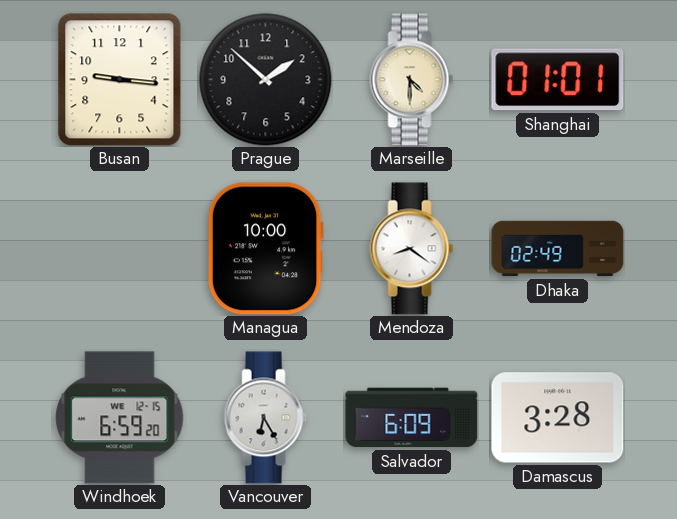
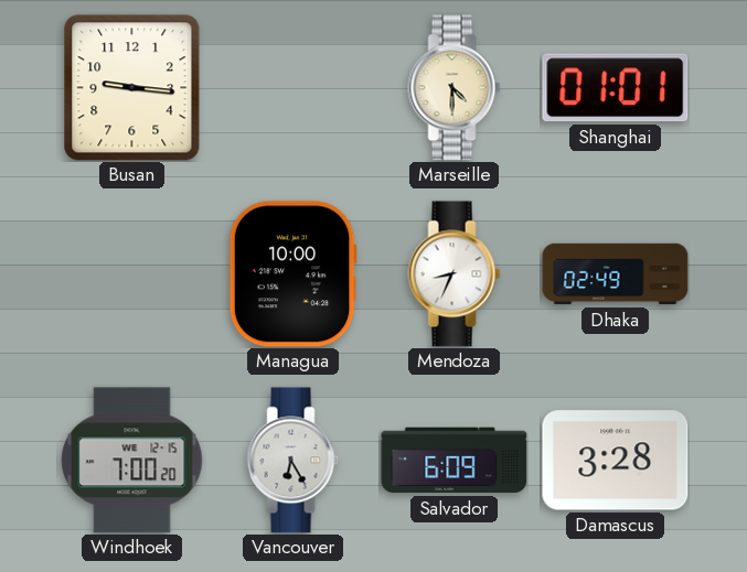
Prague: 1:52 -> none (266, 80)
Mendoza: 8:21 -> 8:34 (455, 274)
Windhoek: 6:59 -> 7:00 (132, 461)
